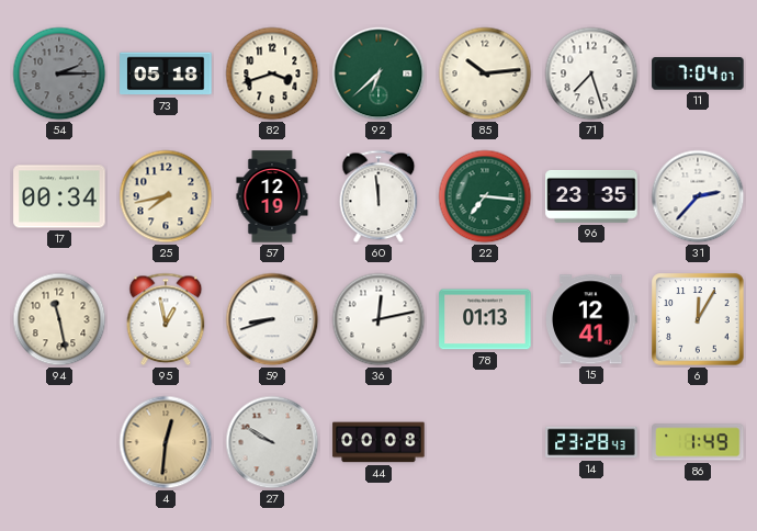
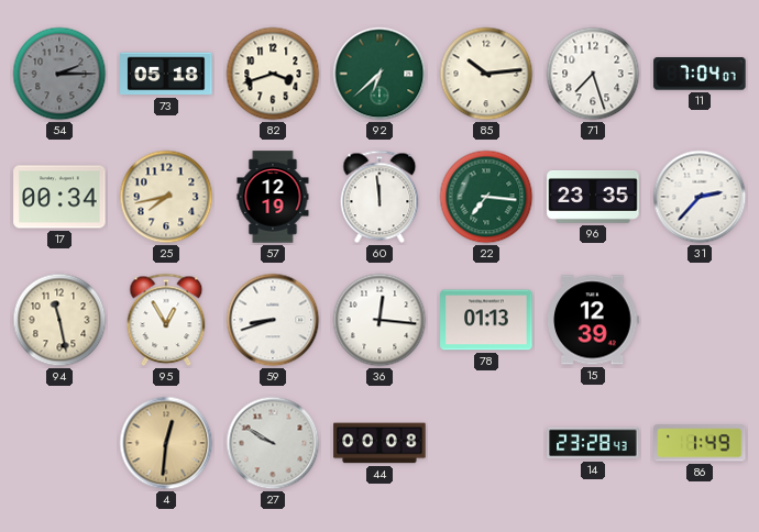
95: 12:58 -> 12:55 (166, 320)
36: 12:13 -> 12:16 (380, 320)
15: 12:41 -> 12:39 (594, 320)
6: 12:05 -> none (698, 319)
